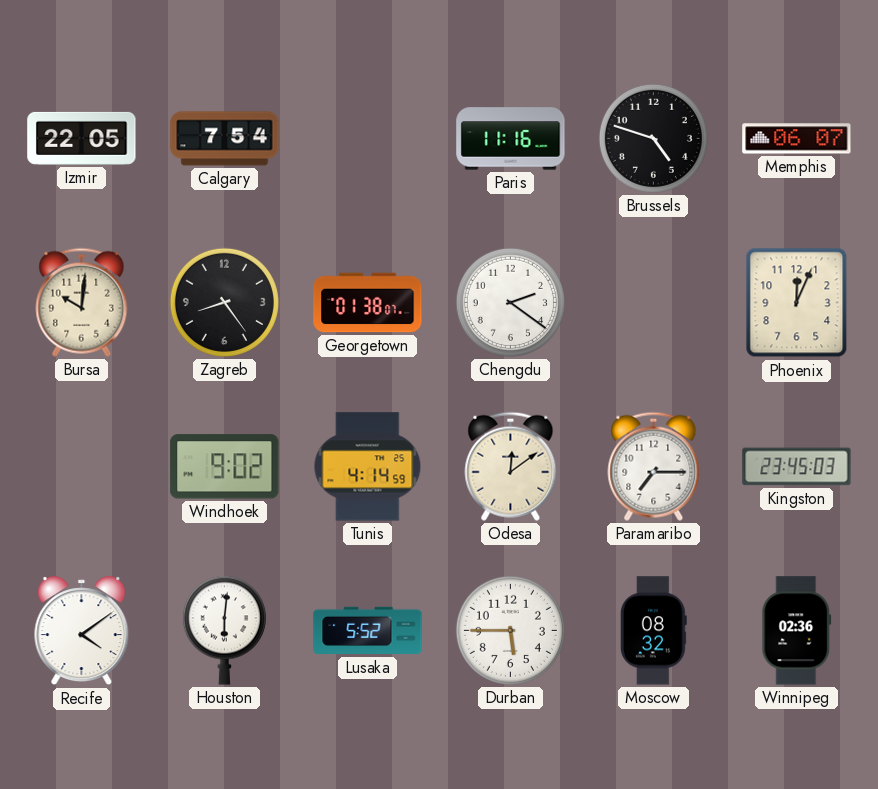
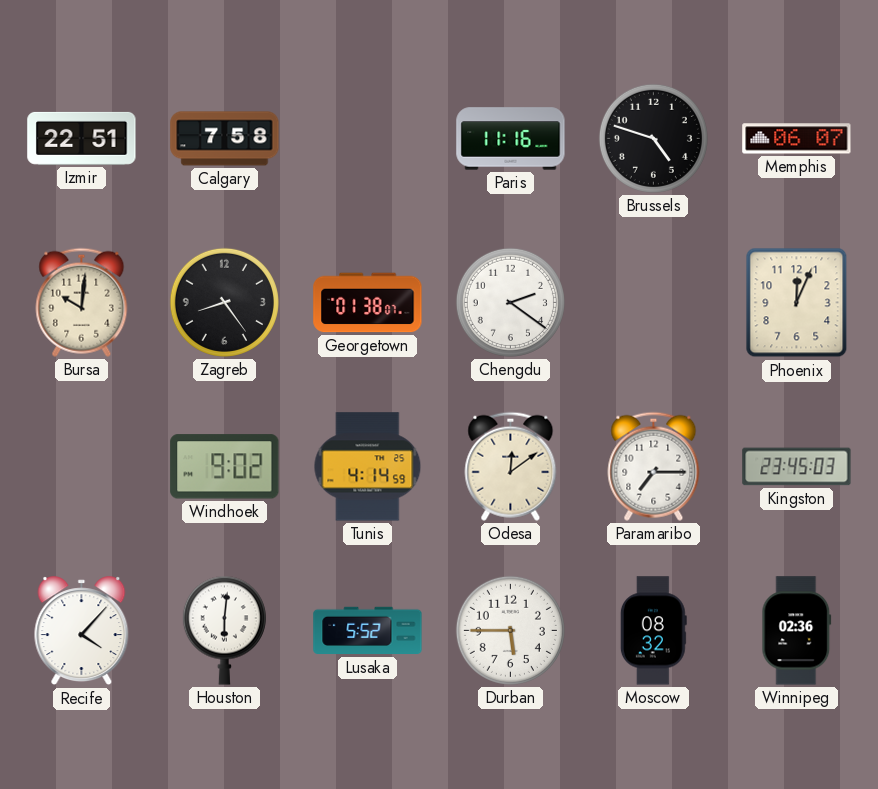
Izmir: 22:05 -> 22:51 (82, 138)
Calgary: 7:54 -> 7:58 (225, 139)
Recife: 4:09 -> 4:07 (82, 631)
